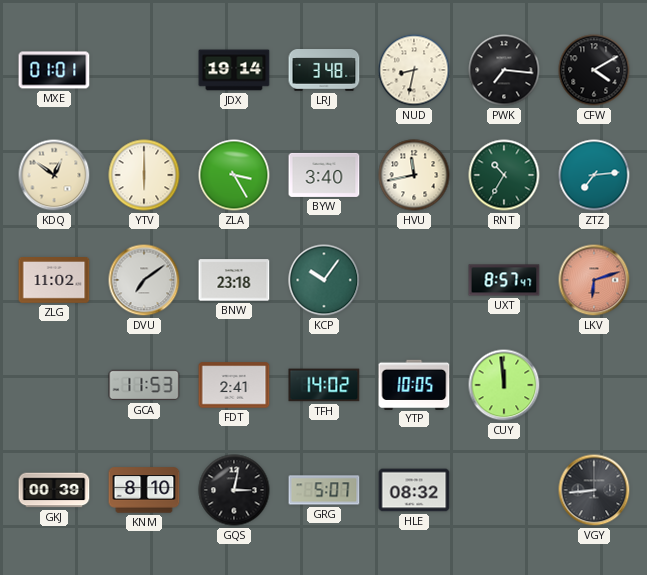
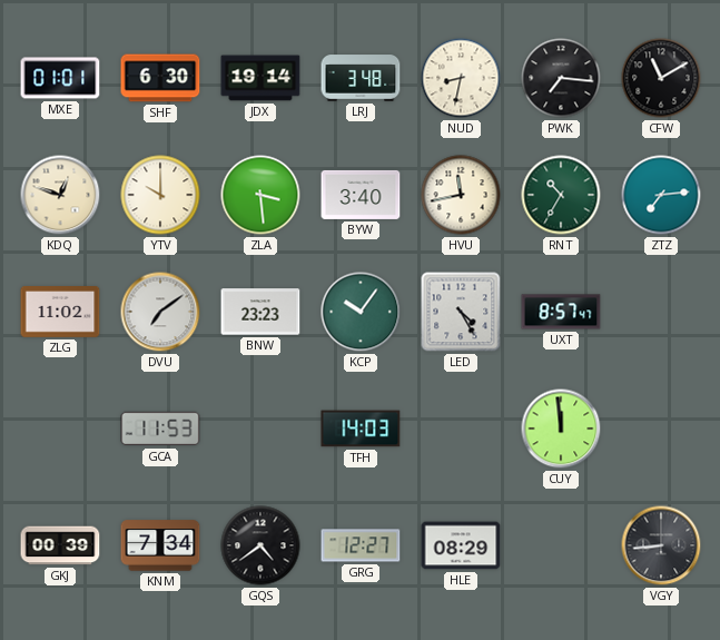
SHF: none -> 6:30 (160, 78)
CFW: 4:10 -> 11:10 (661, 78)
KDQ: 12:51 -> 12:48 (60, 195)
YTV: 6:00 -> 10:00 (160, 195)
ZLA: 3:25 -> 3:29 (260, 195)
BNW: 23:18 -> 23:23 (260, 312)
LED: none -> 4:25 (461, 312)
LKV: 6:12 -> none (594, 280)
FDT: 2:41 -> none (234, 385)
TFH: 14:02 -> 14:03 (361, 429)
YTP: 10:05 -> none (414, 384)
KNM: 8:10 -> 7:34 (160, 545)
GQS: 3:02 -> 4:39 (260, 545)
GRG: 5:07 -> 12:27 (361, 545)
HLE: 08:32 -> 08:29 (461, 545)
